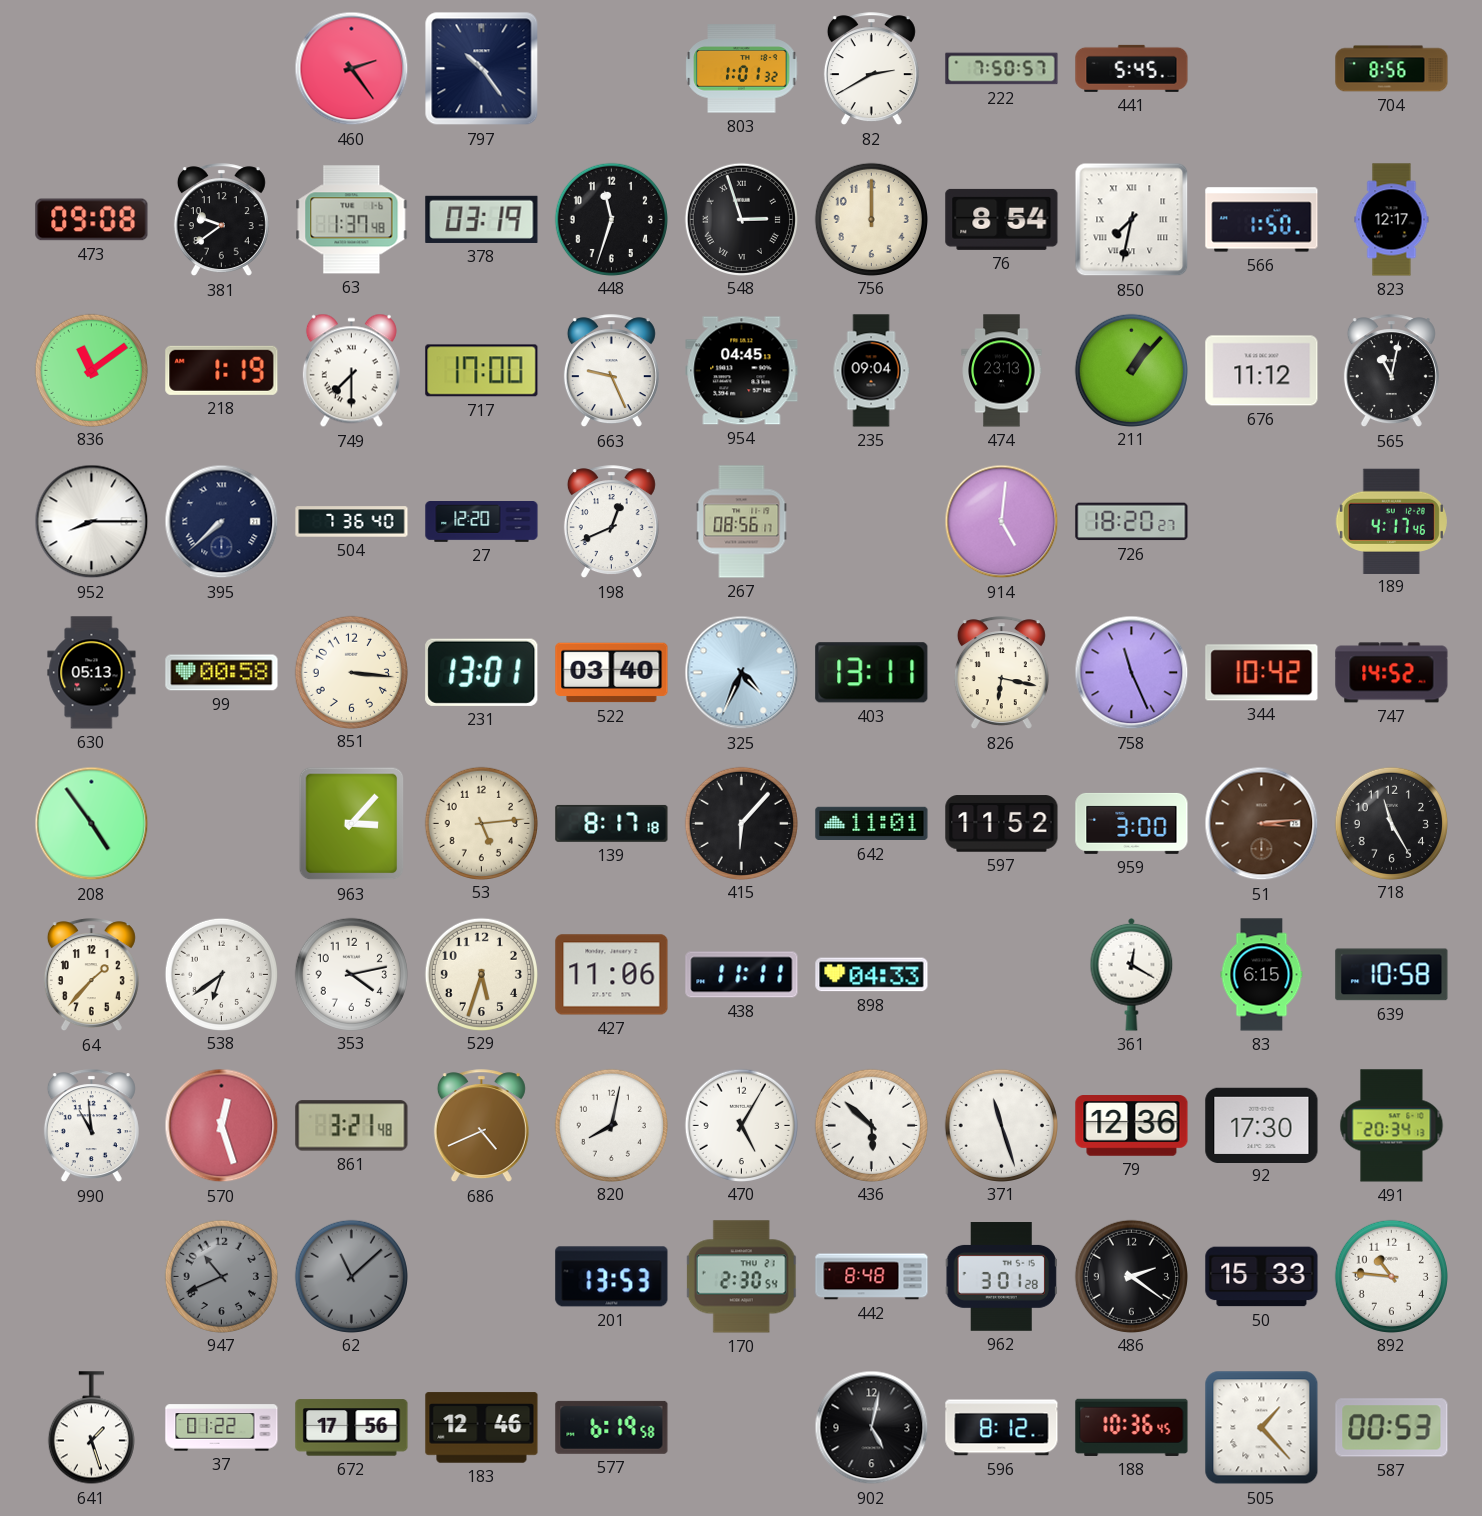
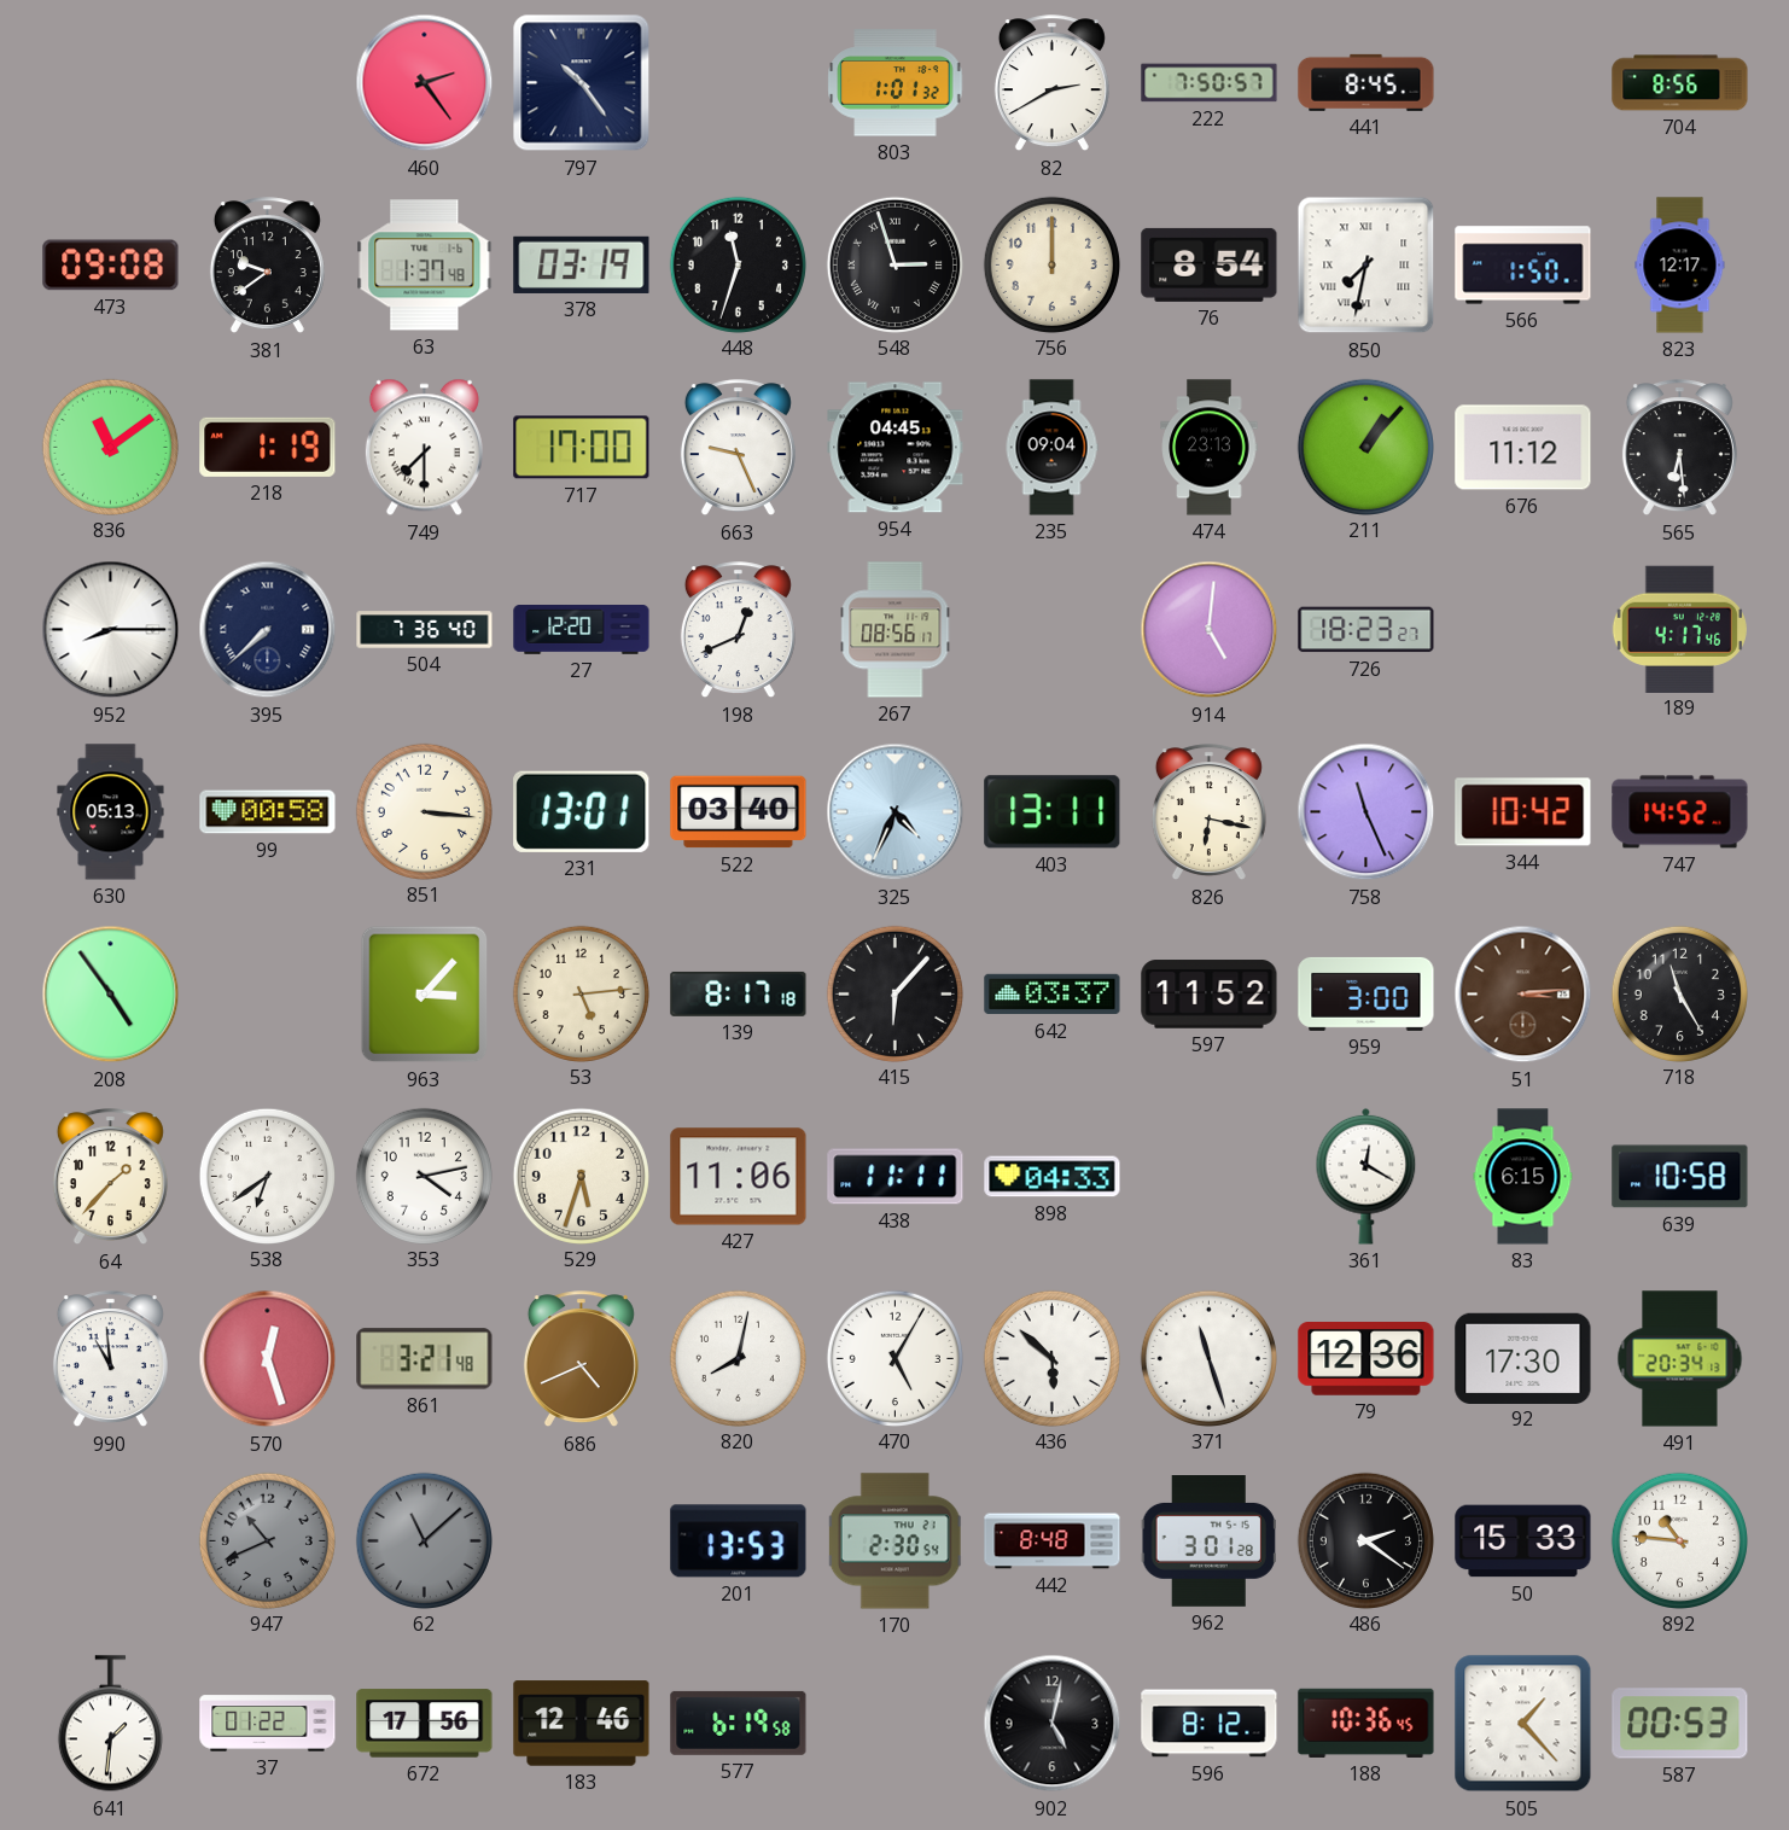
441: 5:45 -> 8:45 (1366, 82)
565: 11:02 -> 6:29 (1679, 448)
726: 18:20 -> 18:23 (1366, 630)
642: 11:01 -> 03:37 (1053, 995)
641: 1:27 -> 1:31 (110, 1724)
